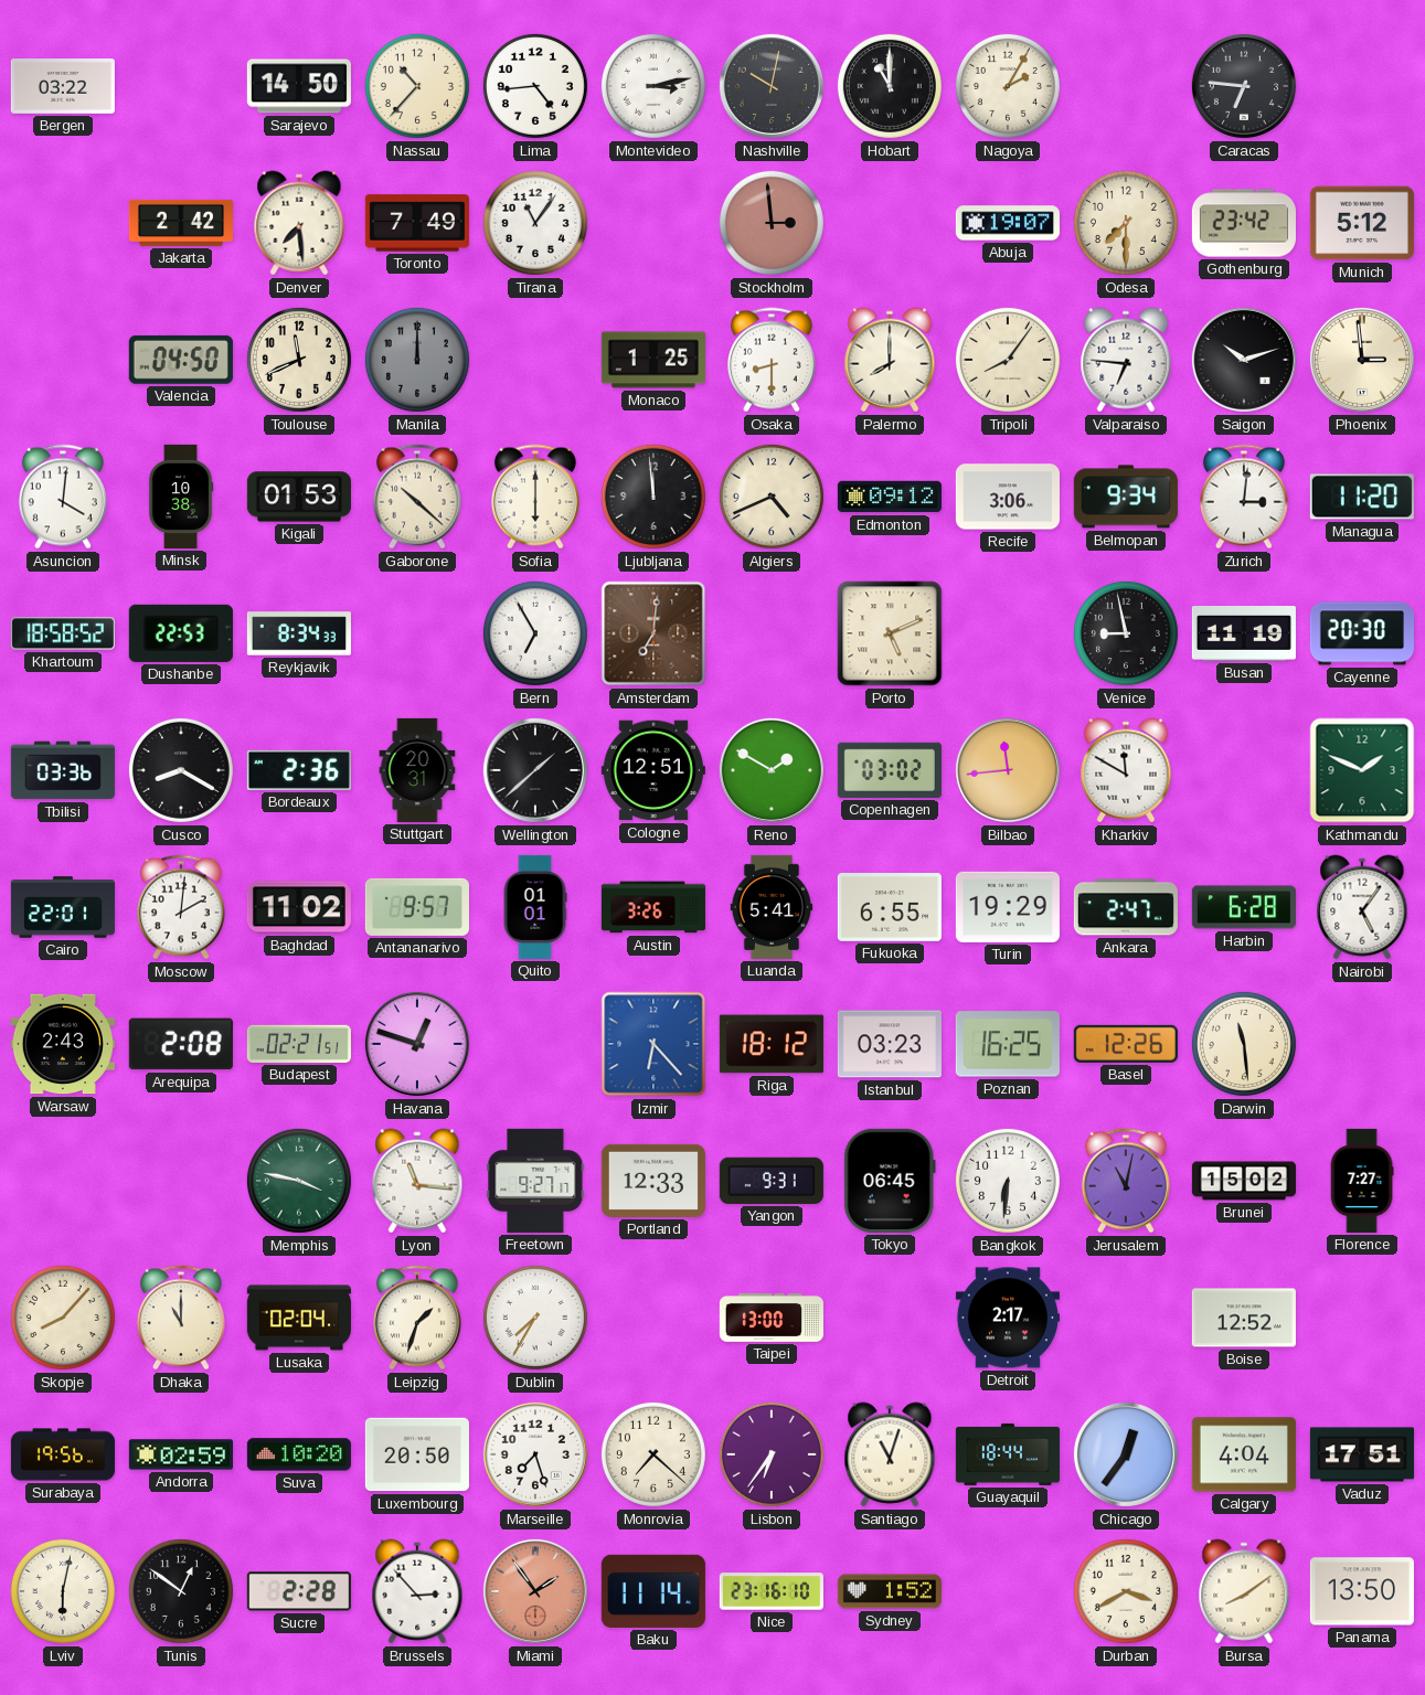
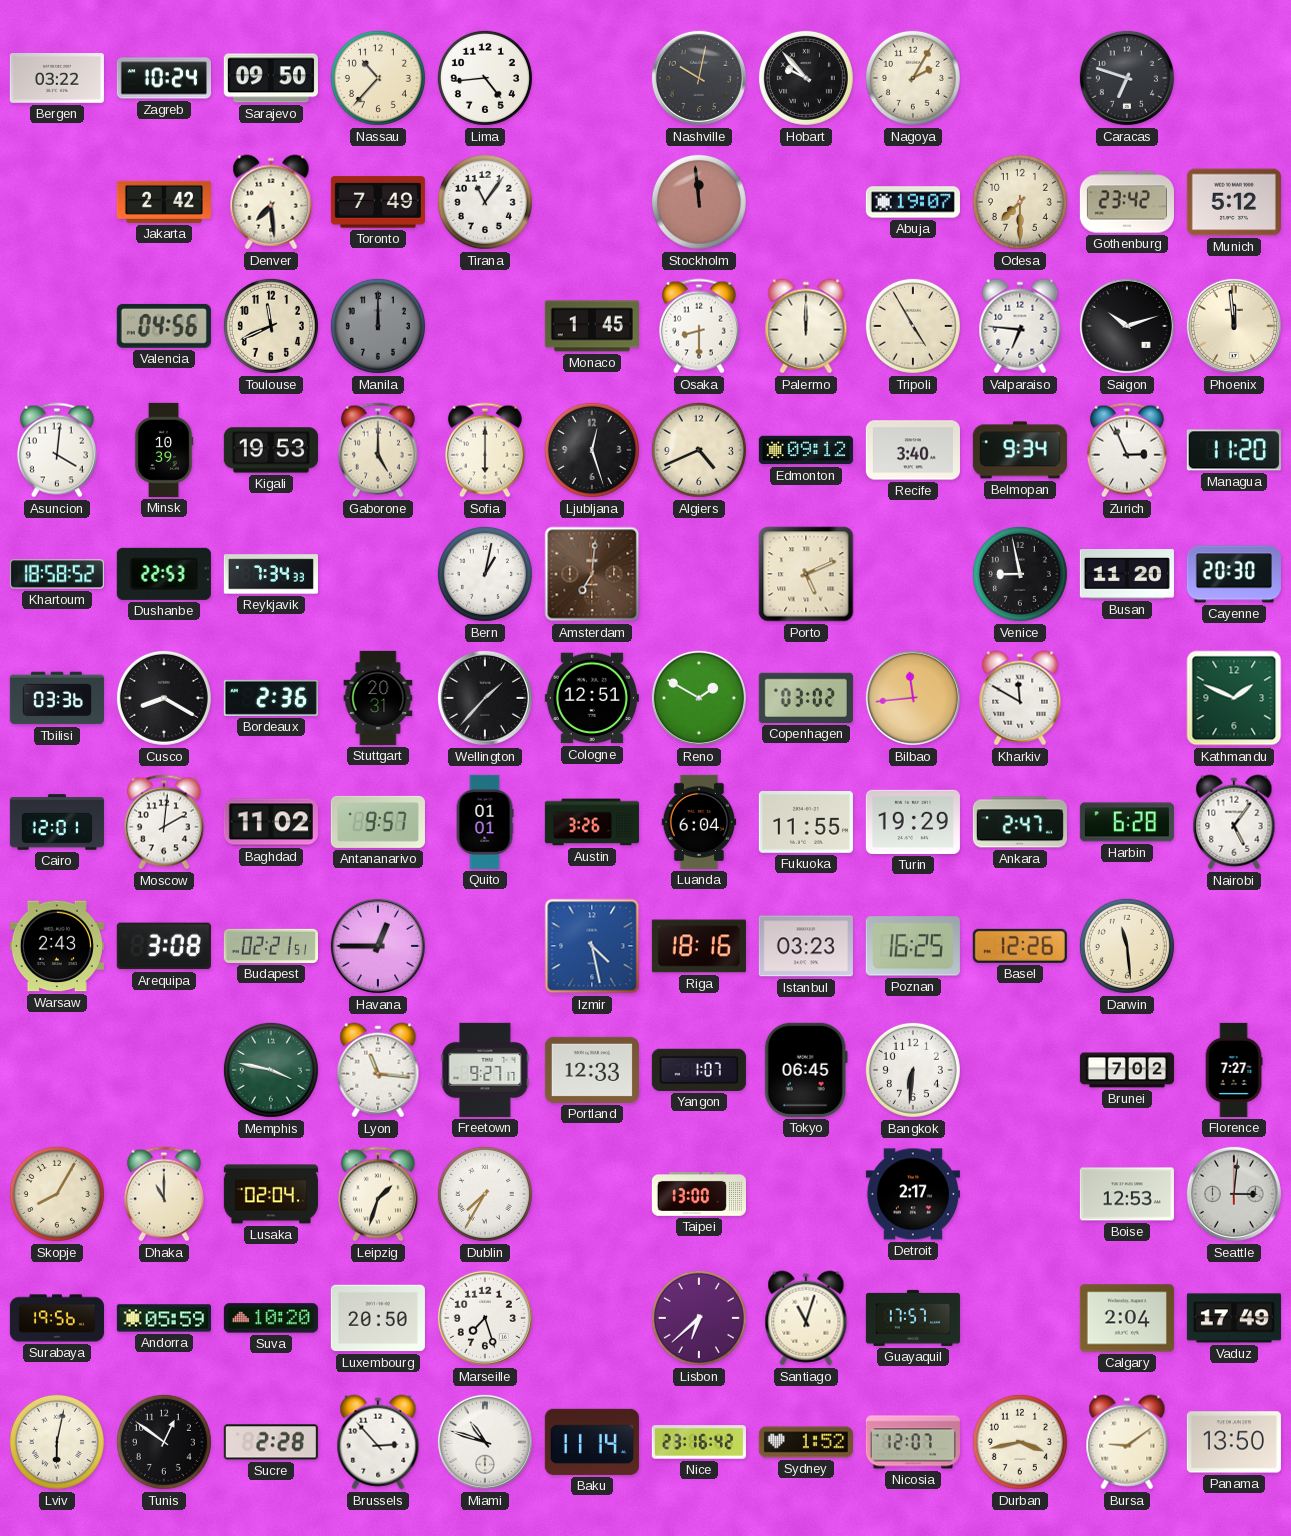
Zagreb: none -> 10:24 (164, 78)
Sarajevo: 14:50 -> 09:50 (271, 78)
Montevideo: 3:13 -> none (653, 86)
Hobart: 11:00 -> 9:53 (806, 78)
Caracas: 6:46 -> 6:48 (1127, 78)
Stockholm: 2:59 -> 11:59 (699, 202)
Valencia: 04:50 -> 04:56 (164, 326)
Monaco: 1:25 -> 1:45 (592, 326)
Palermo: 8:00 -> 12:00 (806, 326)
Tripoli: 8:06 -> 4:55 (913, 326)
Phoenix: 2:59 -> 11:59 (1234, 326)
Minsk: 10:38 -> 10:39 (164, 450)
Kigali: 01:53 -> 19:53 (271, 450)
Gaborone: 10:22 -> 5:00 (378, 450)
Ljubljana: 11:59 -> 12:27 (592, 450)
Recife: 3:06 -> 3:40 (913, 450)
Zurich: 3:01 -> 2:56 (1127, 450)
Reykjavik: 8:34 -> 7:34 (271, 574)
Bern: 6:55 -> 1:02 (485, 574)
Busan: 11:19 -> 11:20 (1127, 575)
Wellington: 1:38 -> 1:37 (485, 698)
Cairo: 22:01 -> 12:01 (57, 822)
Luanda: 5:41 -> 6:04 (699, 822)
Fukuoka: 6:55 -> 11:55 (806, 823)
Arequipa: 2:08 -> 3:08 (164, 946)
Havana: 12:48 -> 12:45 (378, 946)
Izmir: 6:23 -> 4:28 (592, 946)
Riga: 18:12 -> 18:16 (699, 946)
Yangon: 9:31 -> 1:07 (699, 1070)
Jerusalem: 11:02 -> none (1126, 1181)
Brunei: 15:02 -> 7:02 (1127, 1070)
Skopje: 8:07 -> 8:05 (57, 1194)
Boise: 12:52 -> 12:53 (1127, 1194)
Seattle: none -> 3:01 (1234, 1194)
Andorra: 02:59 -> 05:59 (164, 1318)
Monrovia: 7:22 -> none (653, 1454)
Lisbon: 6:36 -> 6:38 (699, 1318)
Guayaquil: 18:44 -> 17:57 (913, 1318)
Chicago: 12:36 -> none (1126, 1454)
Calgary: 4:04 -> 2:04 (1127, 1318)
Vaduz: 17:51 -> 17:49 (1234, 1318)
Miami: 1:54 -> 10:48 (485, 1442)
Miami dial: salmon -> white (485, 1442)
Nice: 23:16:10 -> 23:16:42 (699, 1442)
Nicosia: none -> 12:07 (913, 1442)
Durban: 3:40 -> 3:43 (1020, 1442)
Bursa: 8:09 -> 9:09 (1127, 1442)
